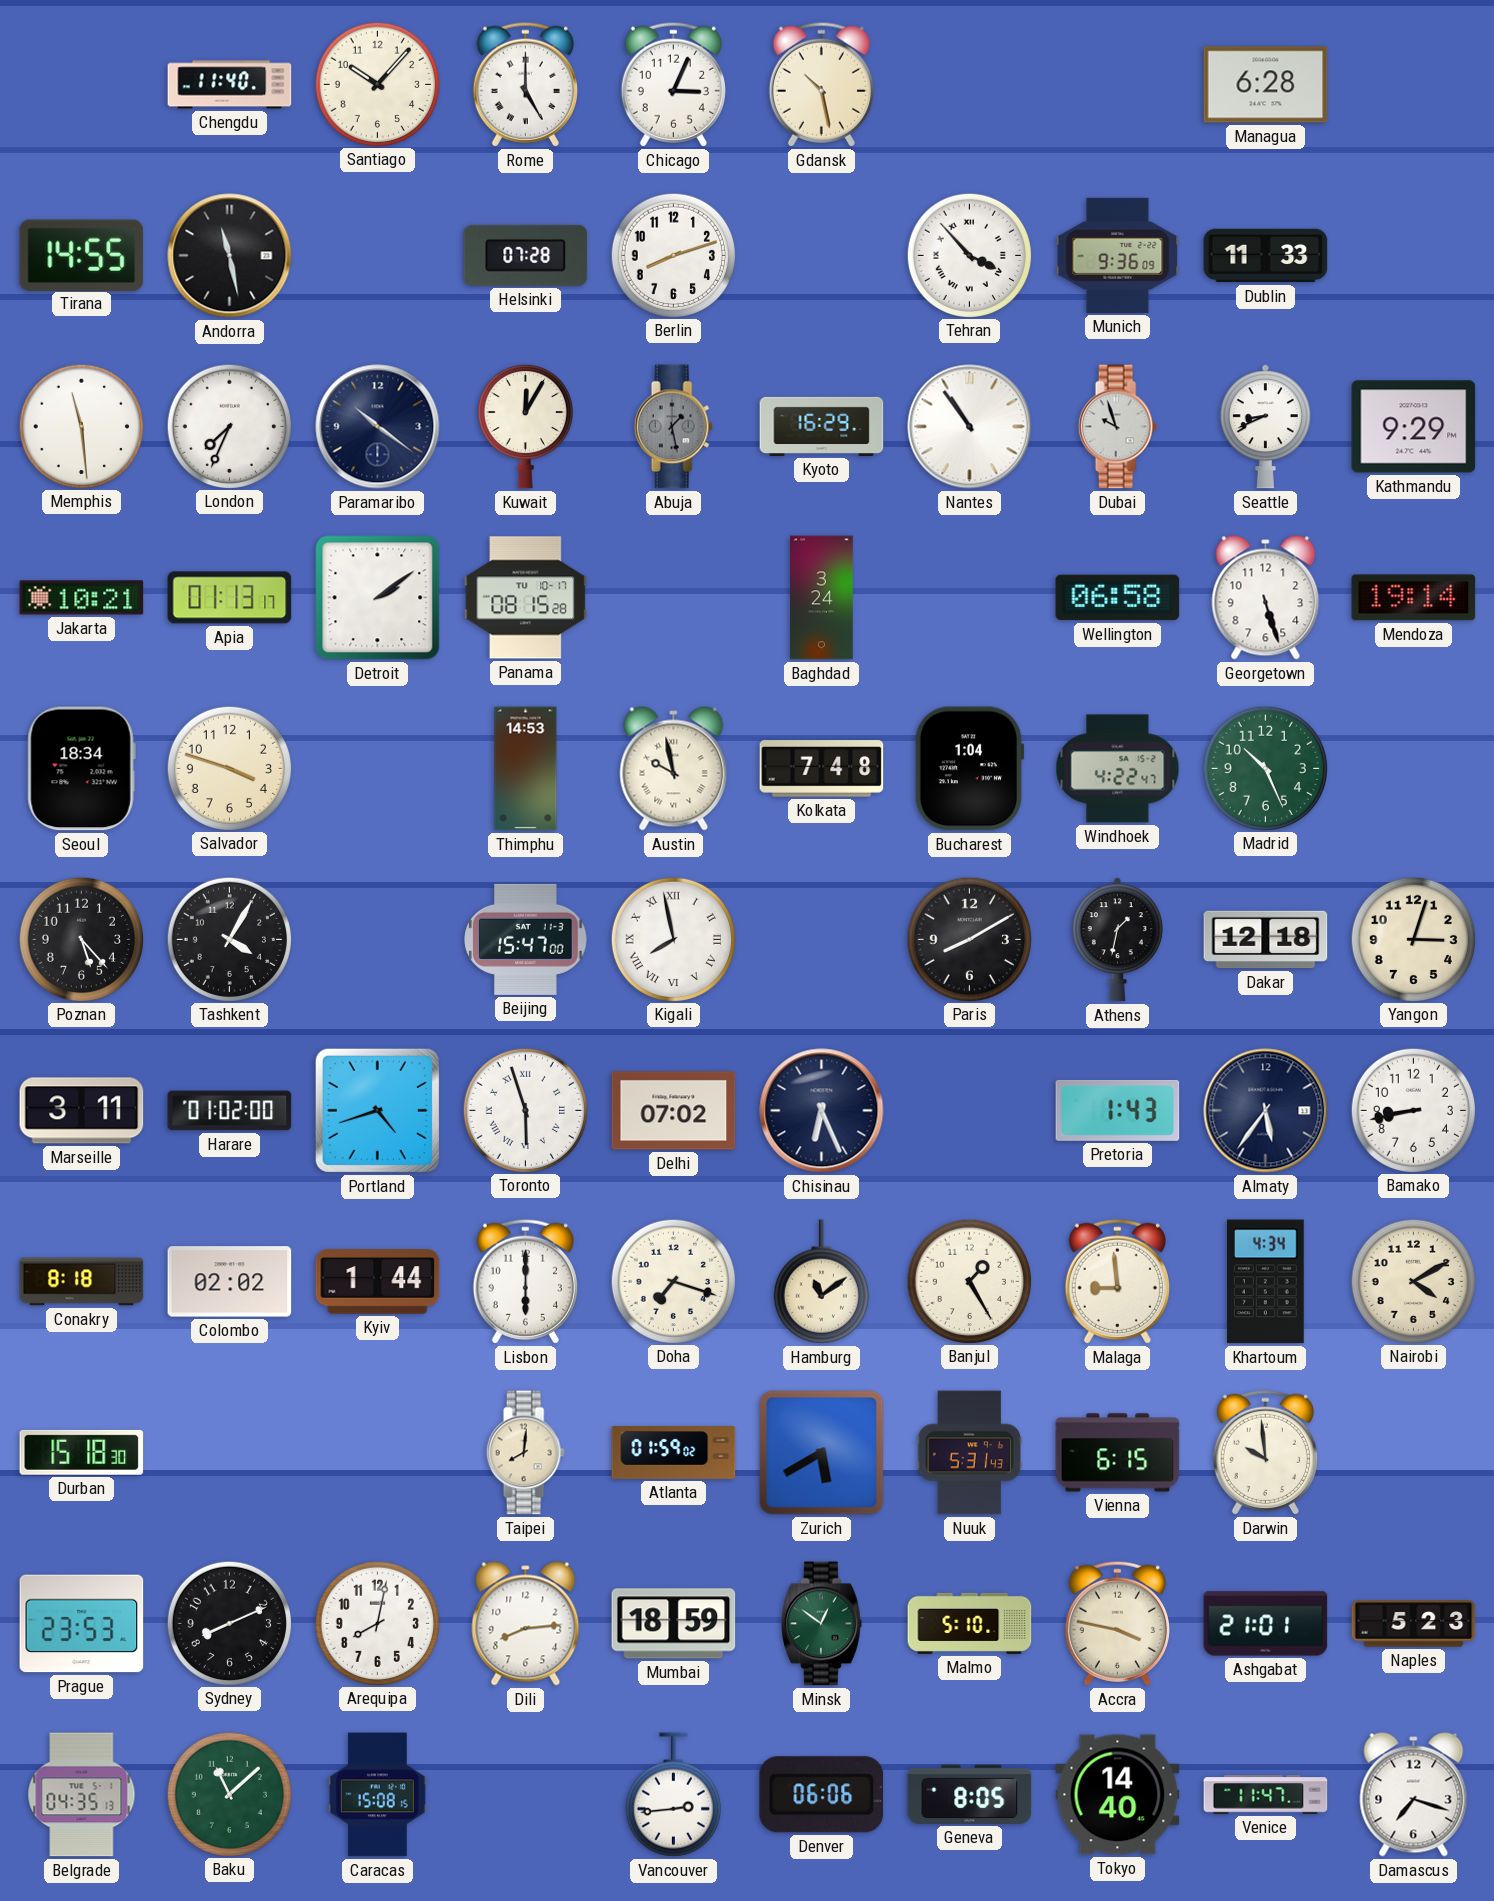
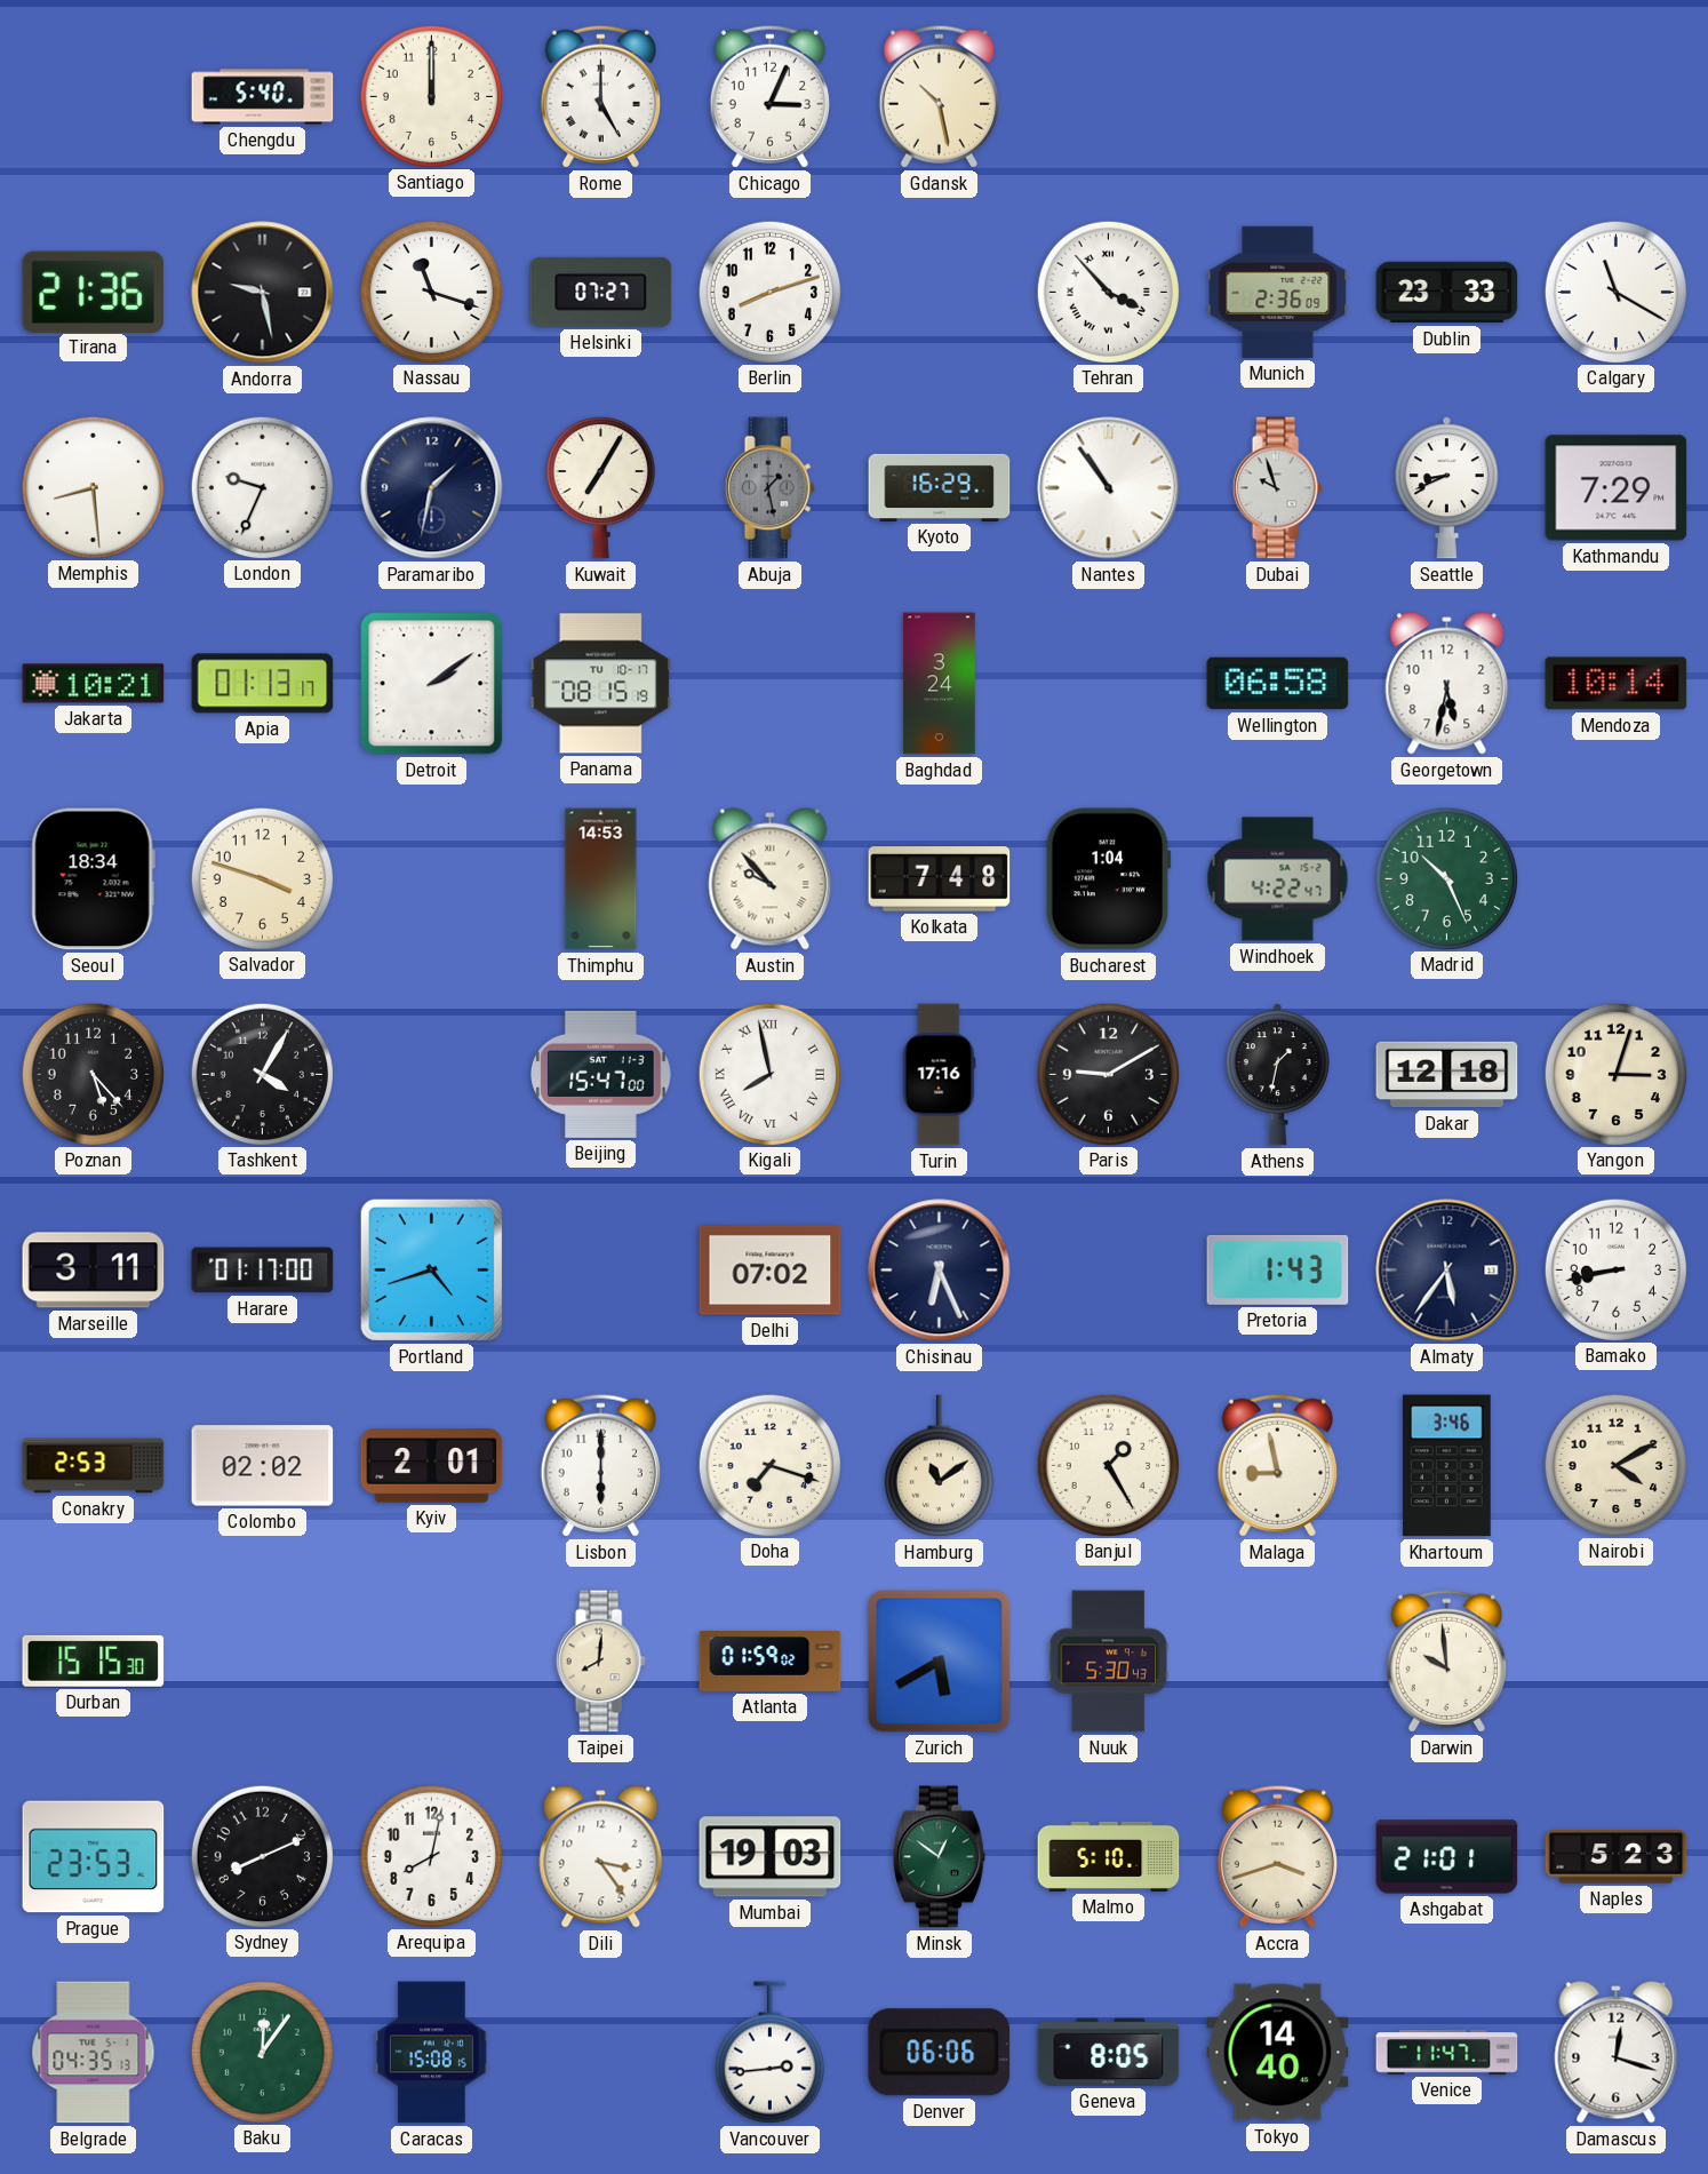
Chengdu: 11:40 -> 5:40 (263, 97)
Santiago: 10:07 -> 12:00 (431, 96)
Managua: 6:28 -> none (1266, 85)
Tirana: 14:55 -> 21:36 (94, 292)
Andorra: 11:28 -> 9:28 (263, 293)
Nassau: none -> 11:18 (431, 292)
Helsinki: 07:28 -> 07:27 (601, 292)
Munich: 9:36 -> 2:36 (1278, 292)
Dublin: 11:33 -> 23:33 (1447, 293)
Calgary: none -> 11:20 (1615, 292)
Memphis: 11:29 -> 8:29 (93, 487)
London: 7:34 -> 9:34 (262, 487)
Paramaribo: 10:21 -> 1:32 (432, 488)
Kuwait: 12:05 -> 7:05 (600, 487)
Kathmandu: 9:29 -> 7:29 (1617, 488)
Panama: 08:15:28 -> 08:15:19 (601, 684)
Georgetown: 5:27 -> 5:32 (1447, 684)
Mendoza: 19:14 -> 10:14 (1617, 684)
Austin: 9:58 -> 9:53 (771, 879)
Turin: none -> 17:16 (939, 1075)
Paris: 8:10 -> 9:10 (1108, 1074)
Harare: 01:02 -> 01:17 (263, 1271)
Toronto: 5:57 -> none (525, 1110)
Conakry: 8:18 -> 2:53 (94, 1466)
Kyiv: 1:44 -> 2:01 (432, 1466)
Malaga: 8:59 -> 8:58 (1277, 1465)
Khartoum: 4:34 -> 3:46 (1446, 1466)
Durban: 15:18 -> 15:15 (94, 1661)
Nuuk: 5:31 -> 5:30 (1108, 1662)
Vienna: 6:15 -> none (1118, 1453)
Dili: 8:14 -> 3:24 (601, 1857)
Mumbai: 18:59 -> 19:03 (771, 1857)
Accra: 3:47 -> 3:42 (1277, 1856)
Baku: 11:08 -> 12:06 (262, 2052)
Damascus: 7:18 -> 12:18 (1617, 2053)
